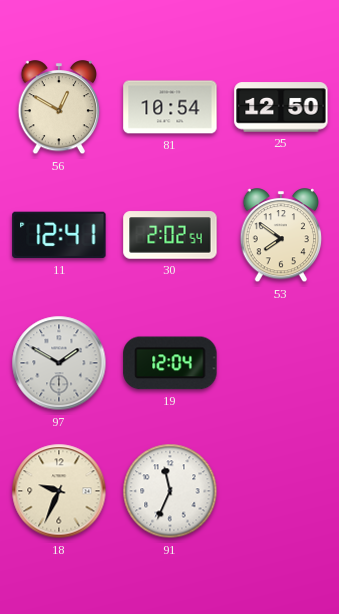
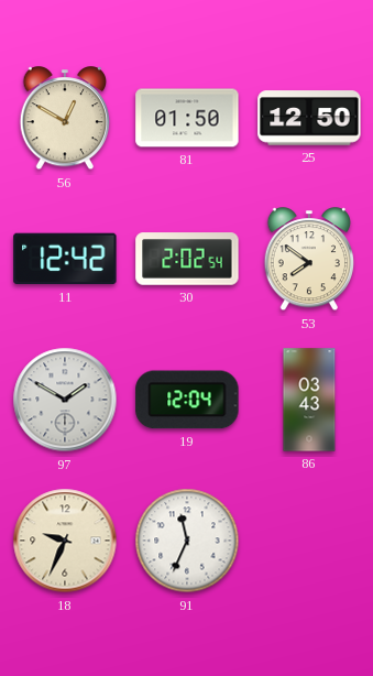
81: 10:54 -> 01:50 (187, 118)
11: 12:41 -> 12:42 (65, 259)
86: none -> 03:43 (309, 400)
